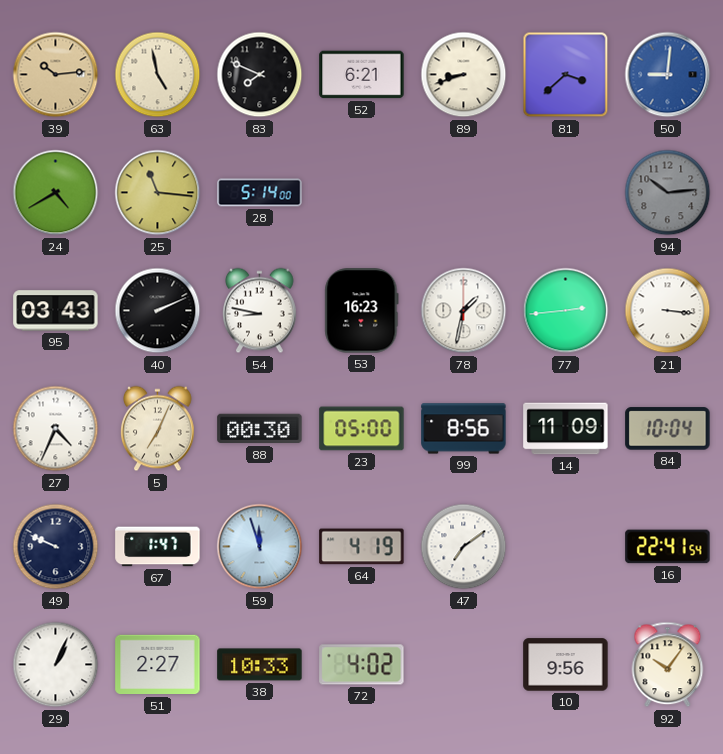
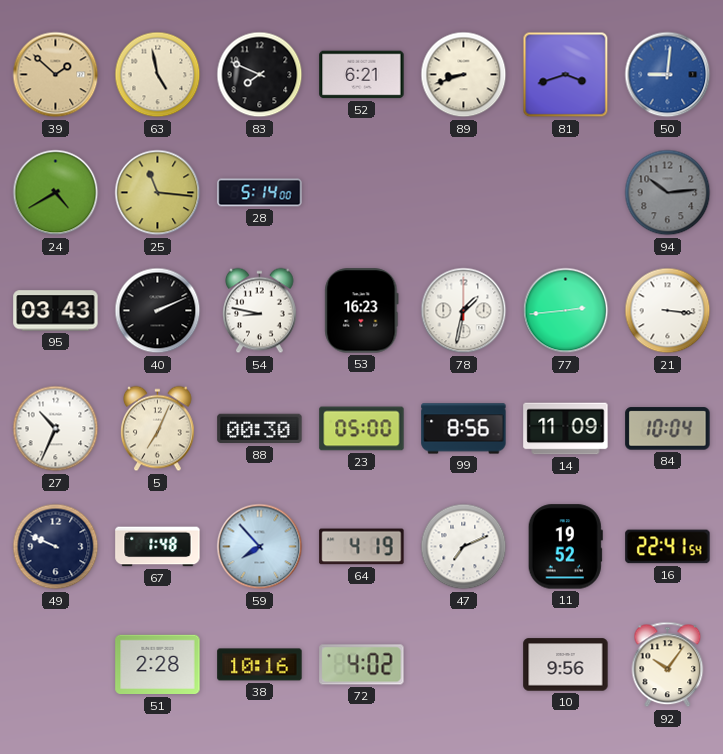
39: 10:14 -> 1:52 (56, 75)
81: 3:38 -> 3:42 (566, 75)
27: 4:34 -> 10:34 (56, 429)
67: 1:47 -> 1:48 (158, 547)
59: 11:57 -> 7:53 (260, 547)
47: 7:09 -> 7:11 (464, 547)
11: none -> 19:52 (565, 547)
29: 1:04 -> none (56, 665)
51: 2:27 -> 2:28 (158, 665)
38: 10:33 -> 10:16 (260, 665)
